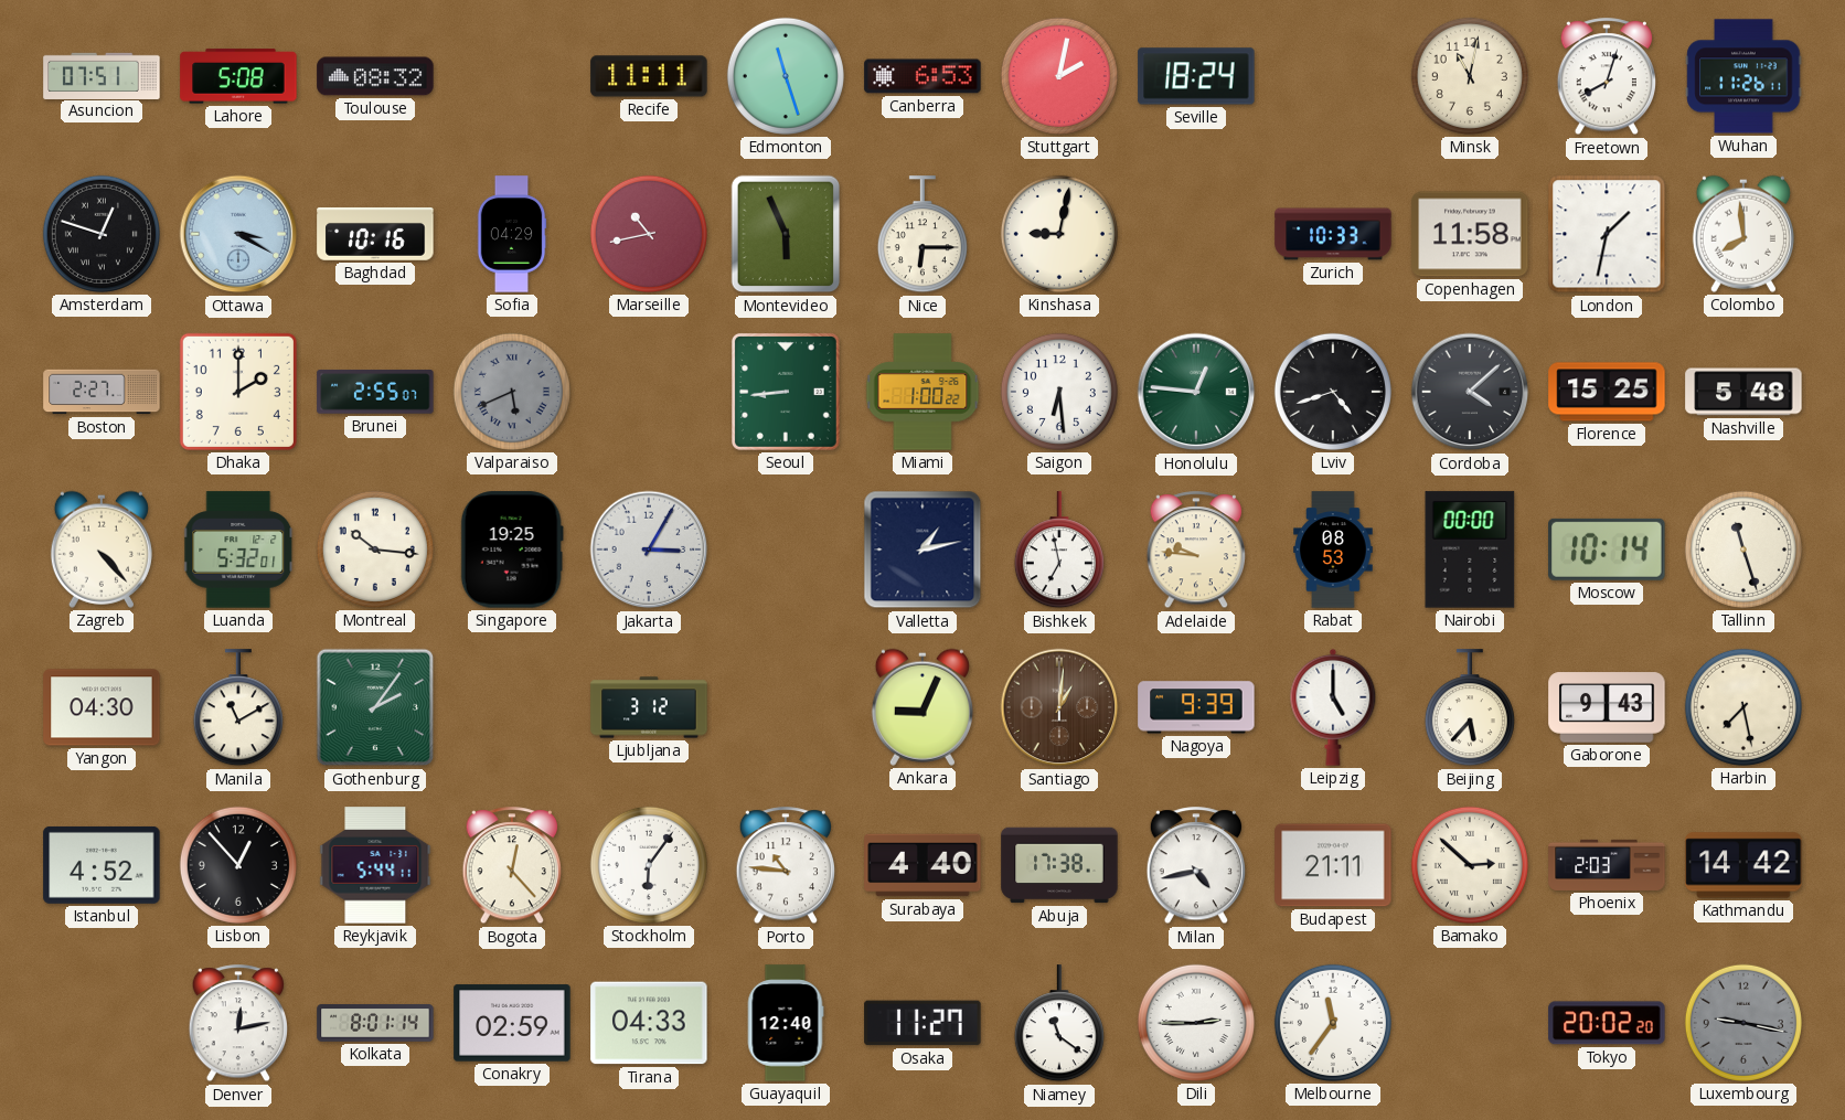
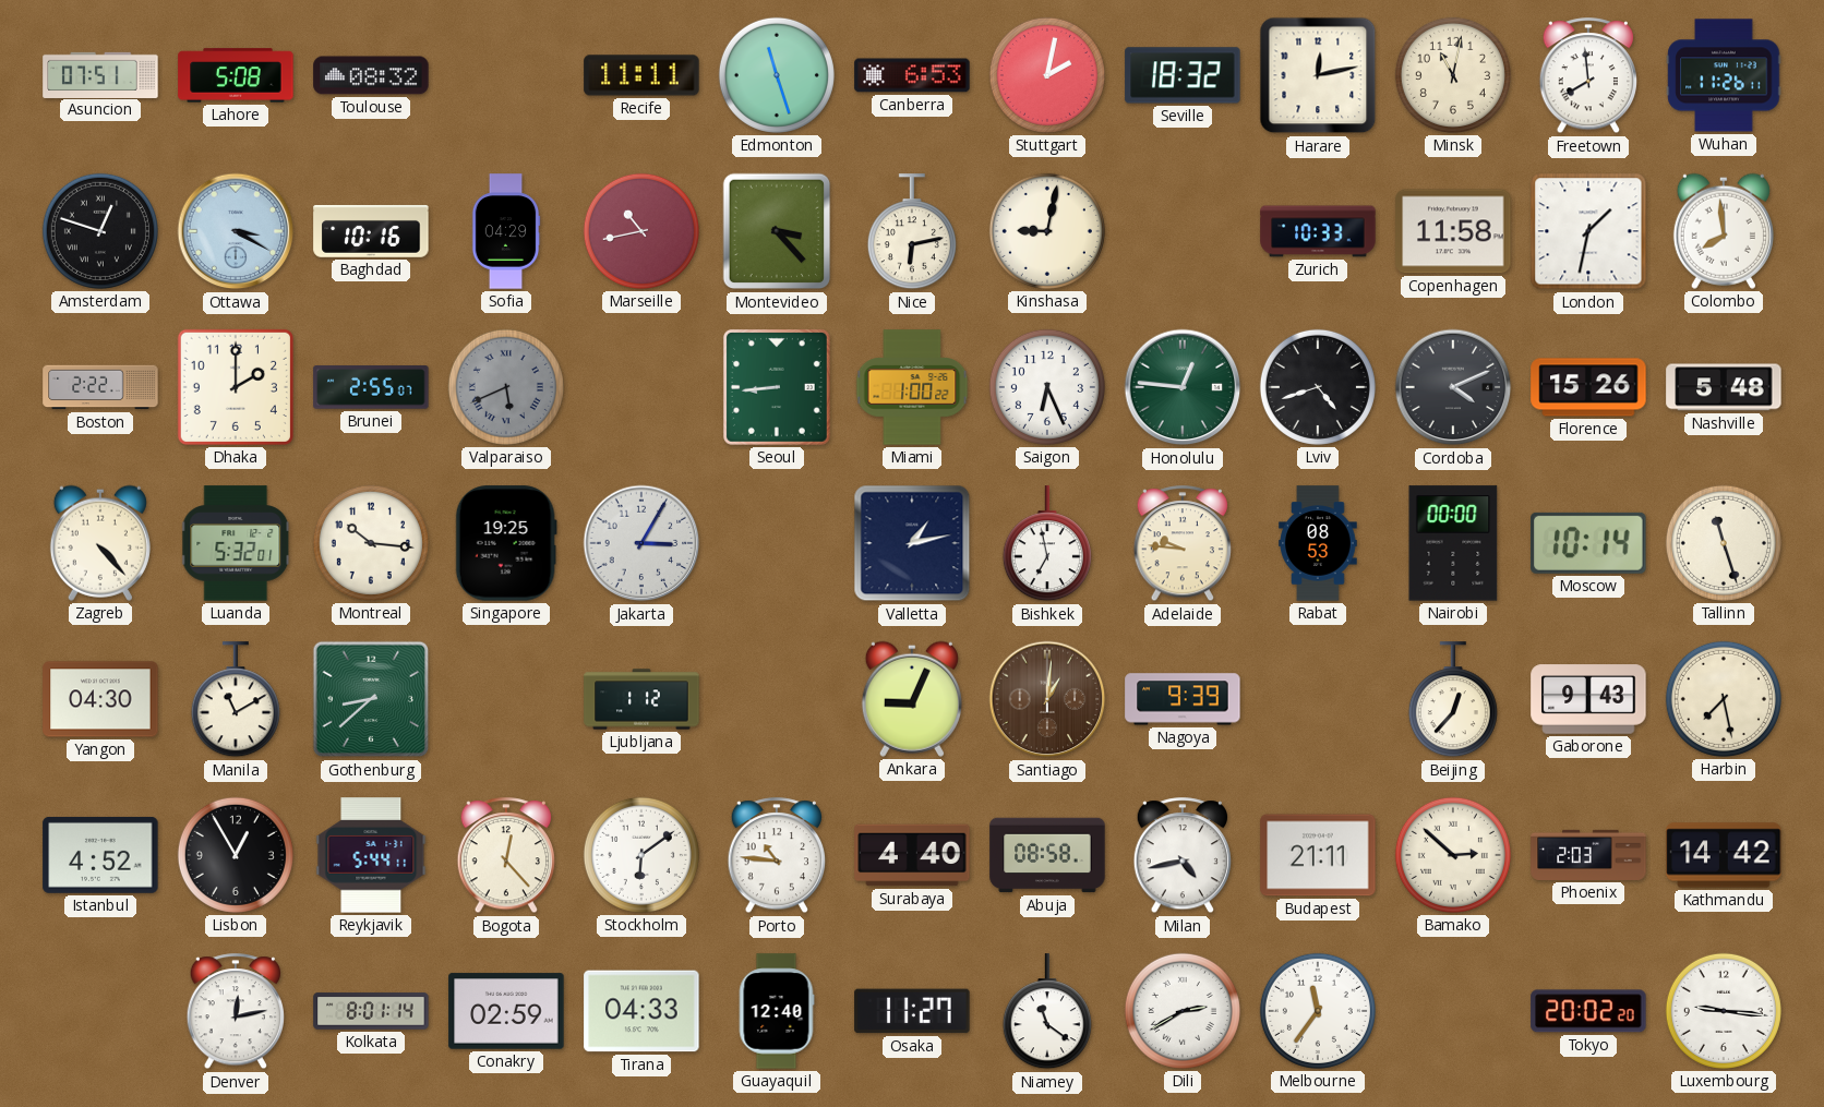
Seville: 18:24 -> 18:32 (1183, 75)
Harare: none -> 12:13 (1318, 75)
Freetown: 8:03 -> 7:59 (1587, 76)
Montevideo: 5:56 -> 3:23 (777, 231)
Nice: 6:15 -> 6:13 (912, 232)
Boston: 2:27 -> 2:22 (100, 387)
Saigon: 6:29 -> 6:26 (1047, 387)
Cordoba: 4:08 -> 4:11 (1453, 387)
Florence: 15:25 -> 15:26 (1588, 387)
Gothenburg: 2:06 -> 8:38 (371, 699)
Ljubljana: 3:12 -> 1:12 (641, 699)
Leipzig: 5:00 -> none (1333, 707)
Beijing: 5:37 -> 12:37 (1453, 700)
Lisbon: 12:53 -> 12:55 (236, 855)
Stockholm: 6:06 -> 6:09 (641, 855)
Abuja: 17:38 -> 08:58 (1047, 855)
Dili: 2:45 -> 2:40 (1183, 1011)
Luxembourg: 9:17 -> 9:16 (1724, 1011)
Luxembourg dial: grey -> white (1724, 1011)
